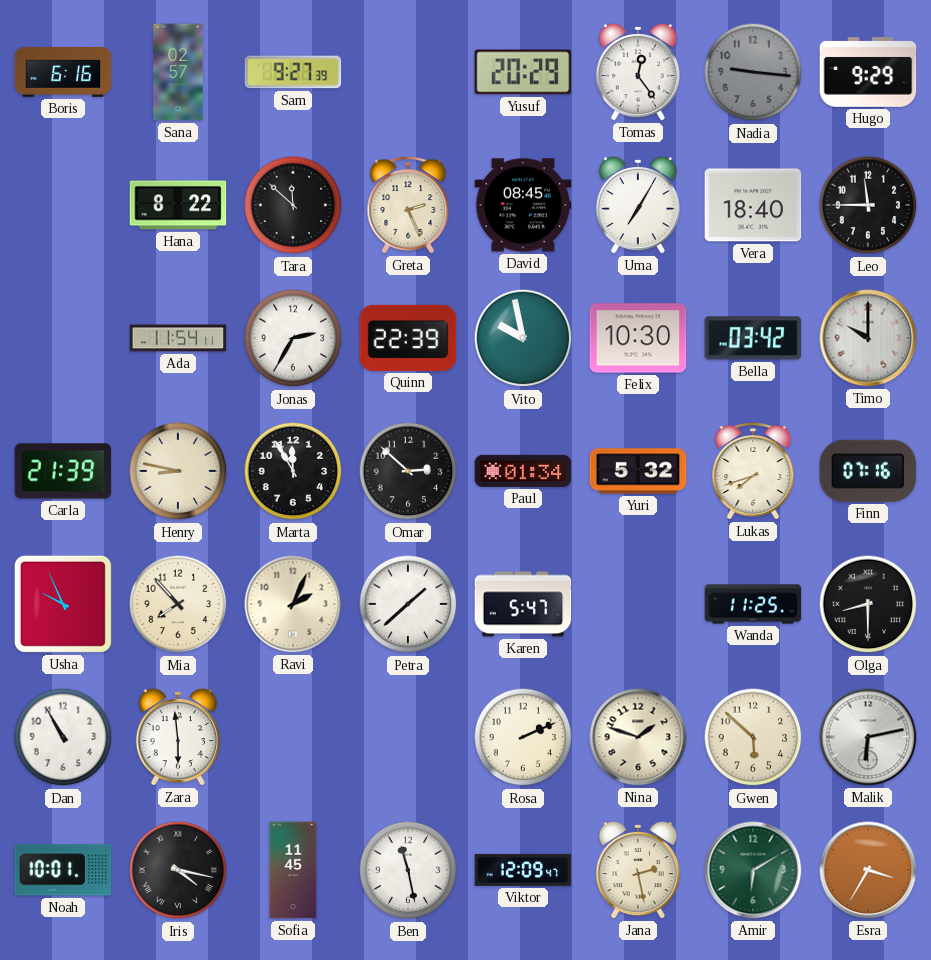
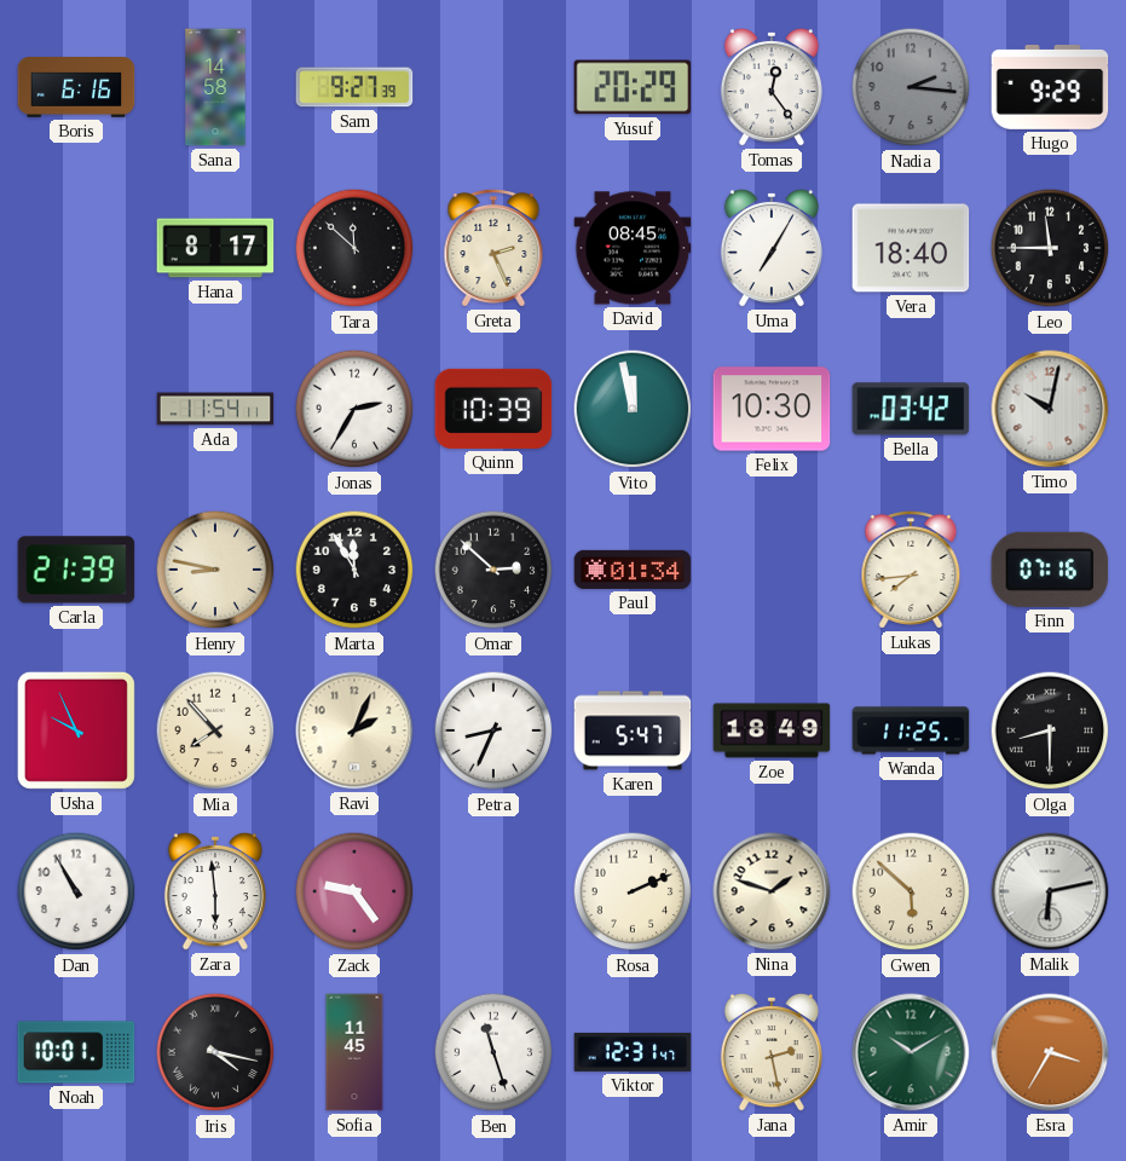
Sana: 02:57 -> 14:58 (215, 87)
Nadia: 9:16 -> 2:16 (911, 87)
Hana: 8:22 -> 8:17 (215, 248)
Quinn: 22:39 -> 10:39 (493, 409)
Vito: 9:58 -> 11:58 (633, 409)
Timo: 10:00 -> 10:02 (1050, 409)
Yuri: 5:32 -> none (638, 471)
Lukas: 7:42 -> 7:44 (911, 570)
Petra: 1:38 -> 8:34 (493, 730)
Zoe: none -> 18:49 (772, 730)
Zack: none -> 9:24 (354, 891)
Ben: 11:28 -> 11:27 (493, 1052)
Viktor: 12:09 -> 12:31 (633, 1052)
Amir: 6:10 -> 10:10 (911, 1052)
